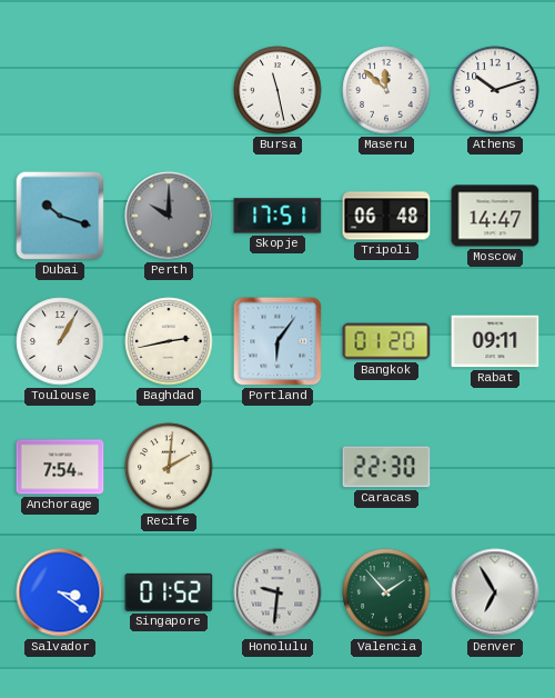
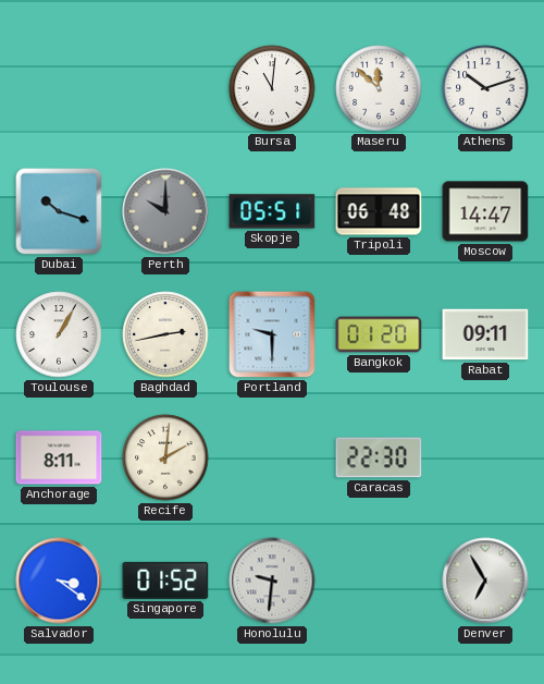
Bursa: 11:28 -> 11:01 (272, 88)
Skopje: 17:51 -> 05:51 (272, 211)
Portland: 6:06 -> 9:30 (272, 334)
Anchorage: 7:54 -> 8:11 (59, 457)
Valencia: 1:53 -> none (386, 592)
